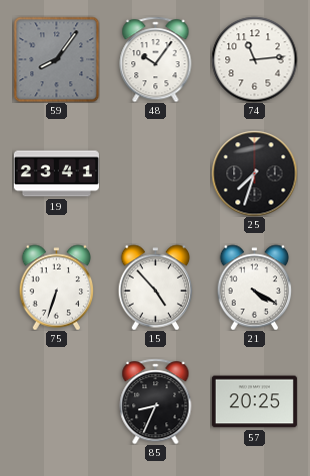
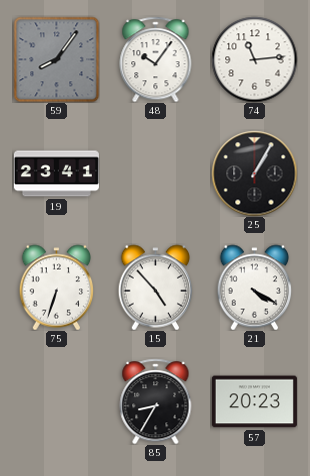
25: 7:33 -> 1:05 (254, 173)
85: 8:34 -> 8:35 (156, 401)
57: 20:25 -> 20:23 (254, 402)
